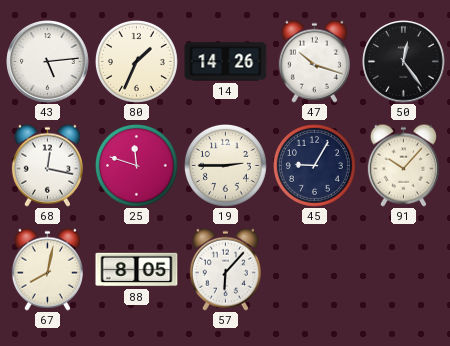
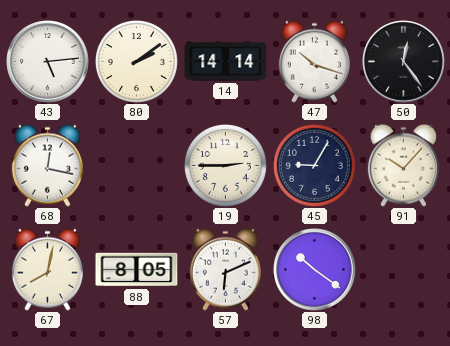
80: 1:34 -> 2:09 (136, 61)
14: 14:26 -> 14:14 (226, 62)
25: 11:48 -> none (136, 165)
57: 6:07 -> 6:11 (225, 269)
98: none -> 10:21 (315, 270)
